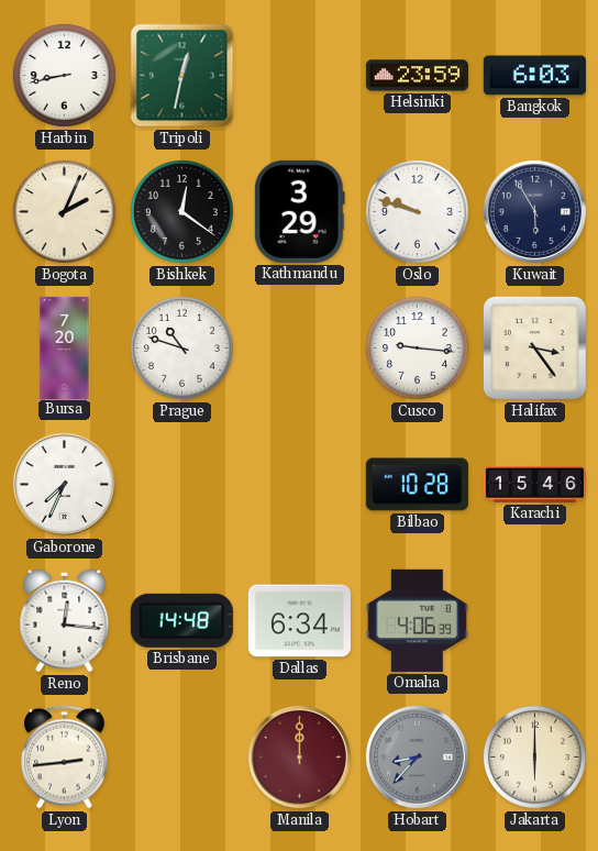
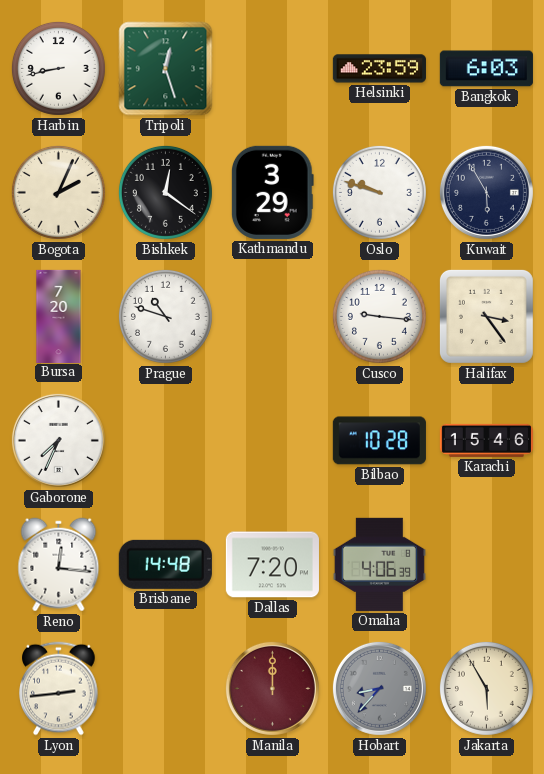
Tripoli: 12:32 -> 12:27 (166, 69)
Dallas: 6:34 -> 7:20 (272, 565)
Jakarta: 6:00 -> 5:55 (486, 688)
